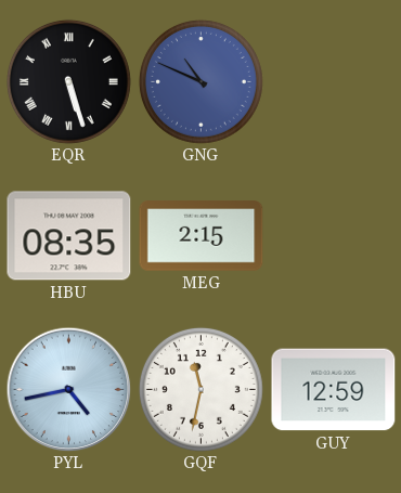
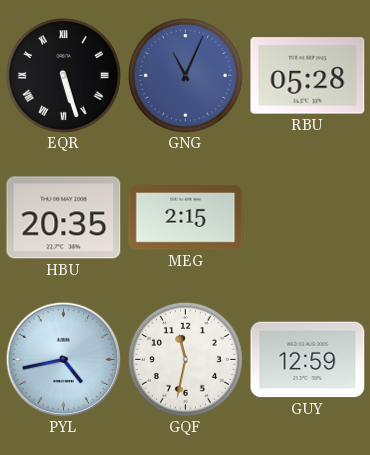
GNG: 10:49 -> 11:04 (185, 75)
RBU: none -> 05:28 (308, 76)
HBU: 08:35 -> 20:35 (64, 218)
